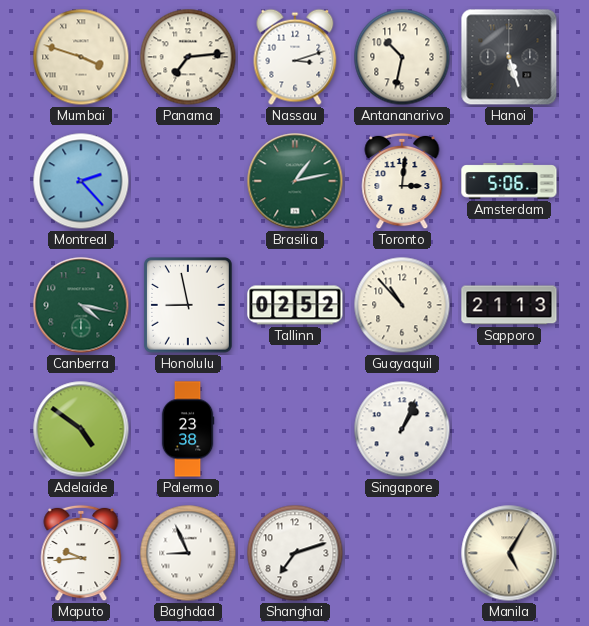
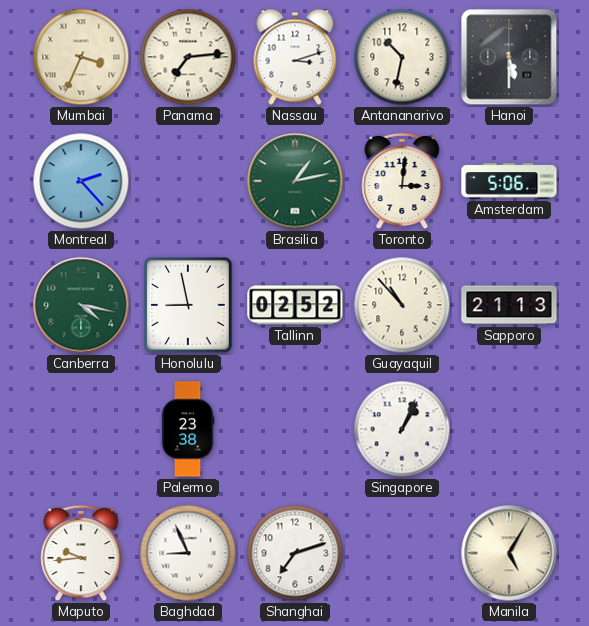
Mumbai: 3:48 -> 3:34 (81, 57)
Hanoi: 5:27 -> 5:30 (509, 57)
Adelaide: 4:51 -> none (81, 429)
